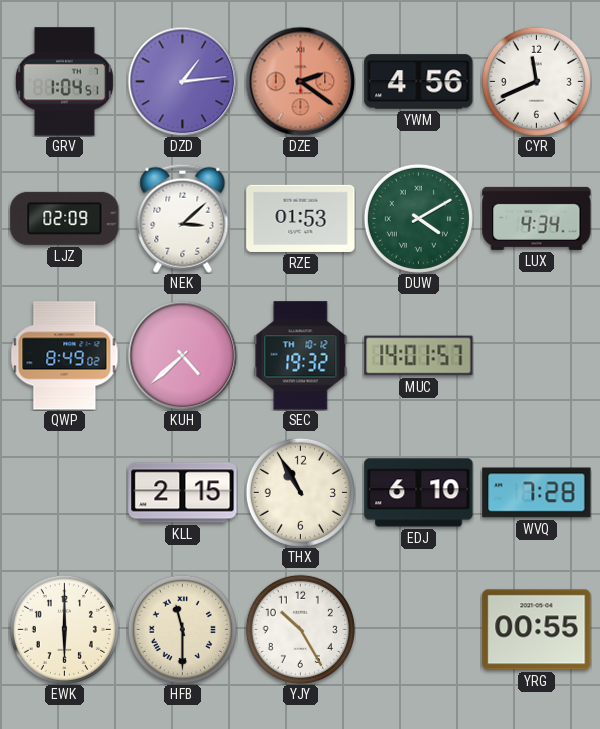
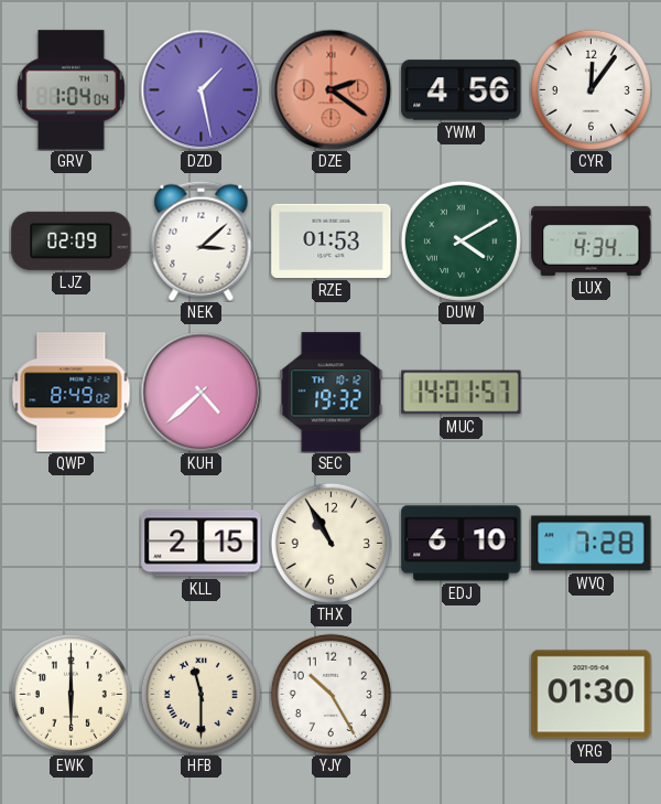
GRV: 1:04:51 -> 1:04:04 (71, 90)
DZD: 1:14 -> 1:28 (201, 89)
CYR: 11:41 -> 12:06 (590, 89)
YRG: 00:55 -> 01:30 (592, 695)
